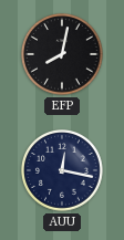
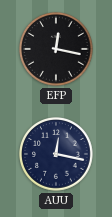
EFP: 8:02 -> 12:17 (56, 49)
